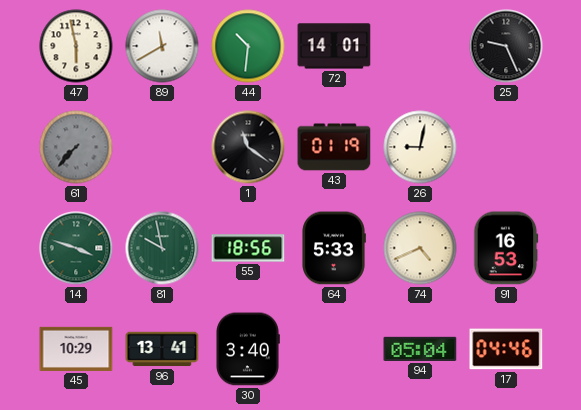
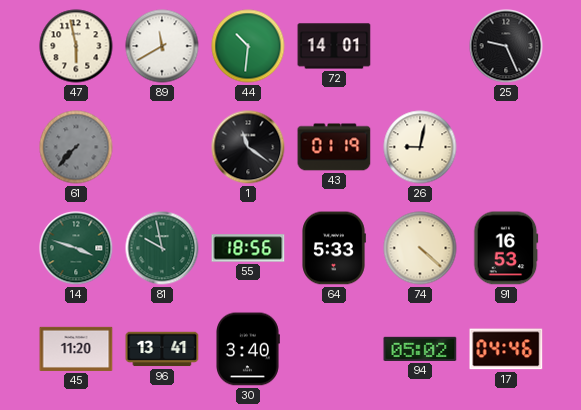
74: 4:41 -> 4:22 (420, 248)
45: 10:29 -> 11:20 (76, 349)
94: 05:04 -> 05:02 (420, 349)
